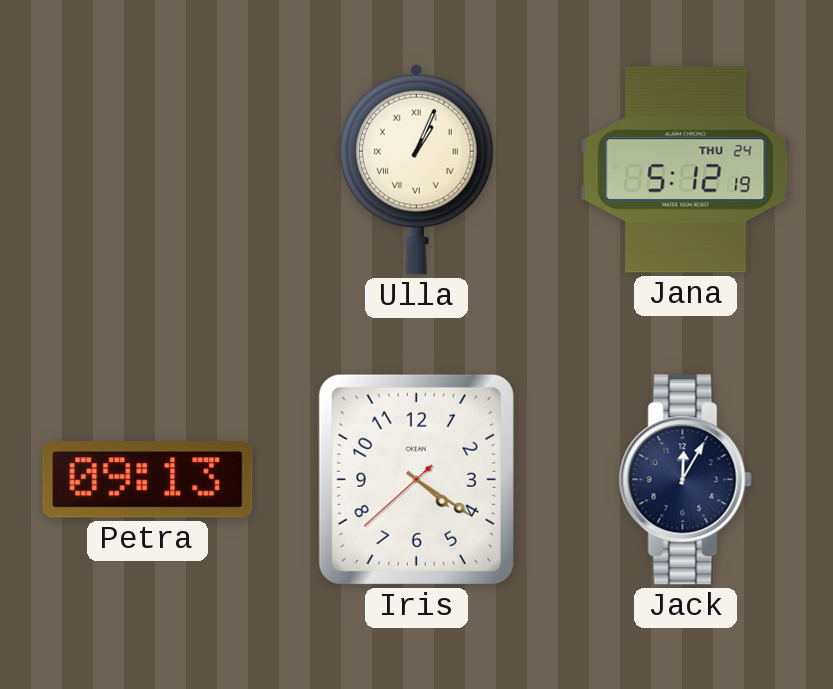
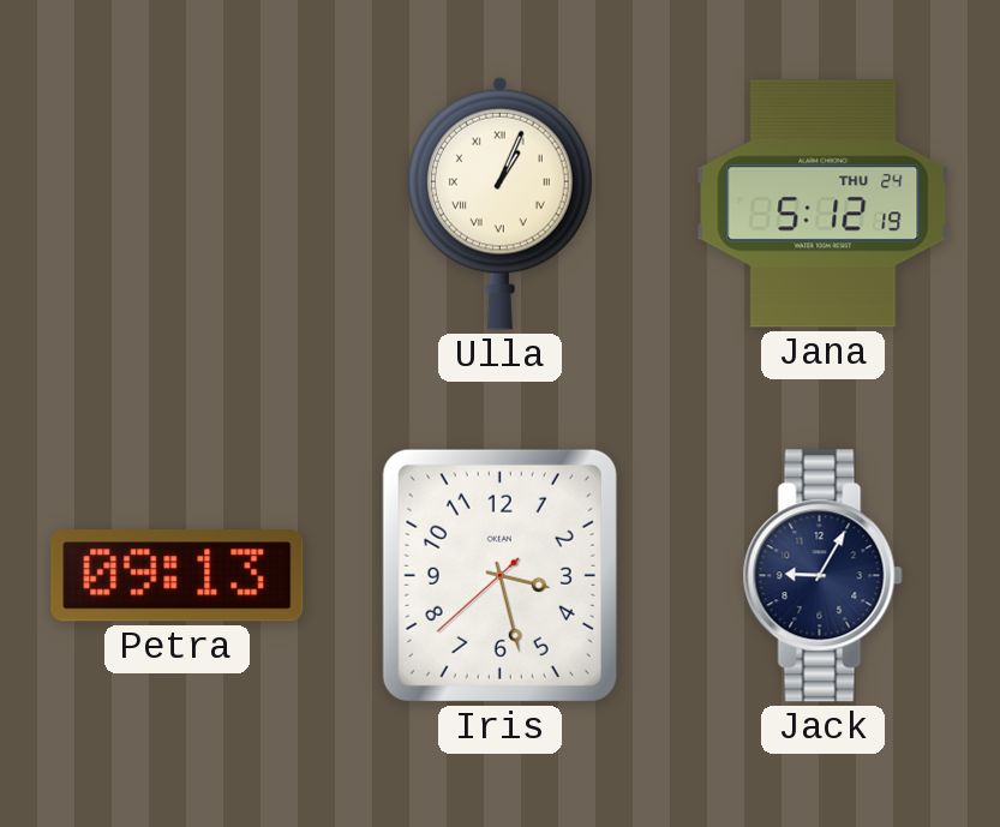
Iris: 4:20 -> 3:27 (499, 575)
Jack: 12:05 -> 9:05 (822, 576)
